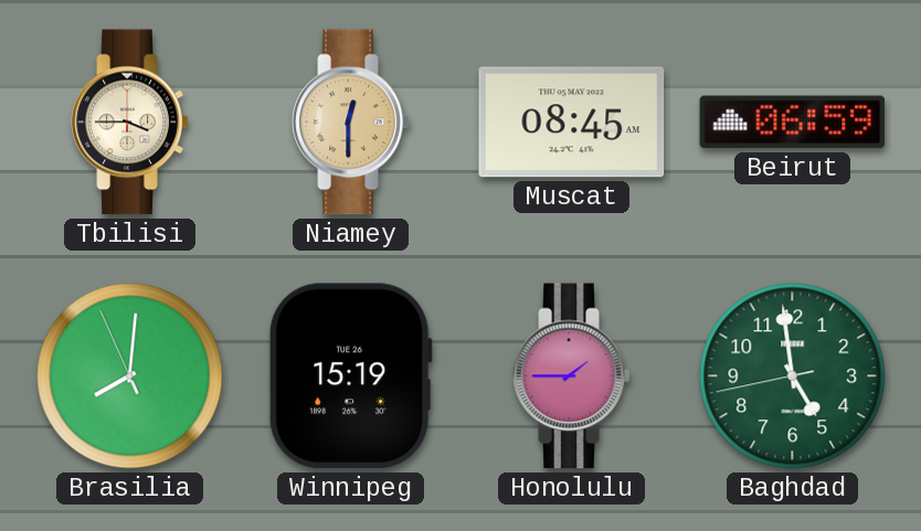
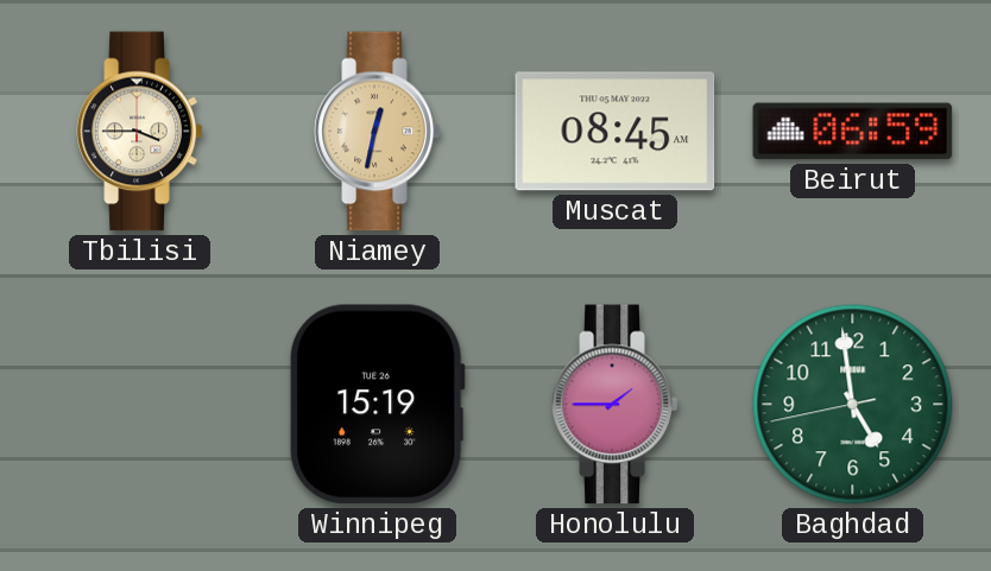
Niamey: 12:30 -> 12:32 (378, 132)
Brasilia: 8:00 -> none (130, 376)
